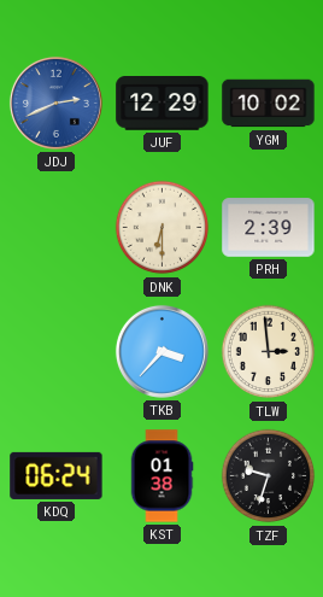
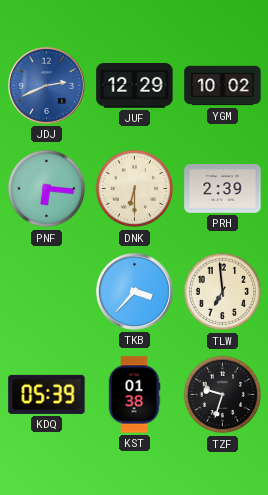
PNF: none -> 6:16 (47, 189)
TLW: 2:59 -> 6:59 (223, 292)
KDQ: 06:24 -> 05:39 (47, 394)
